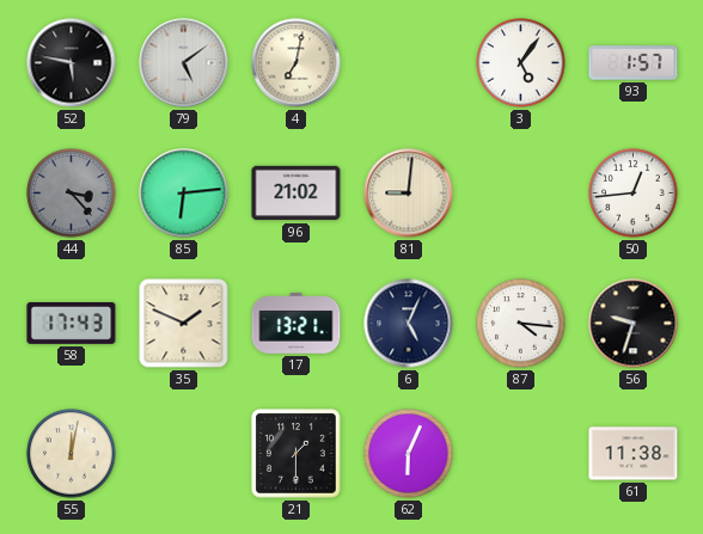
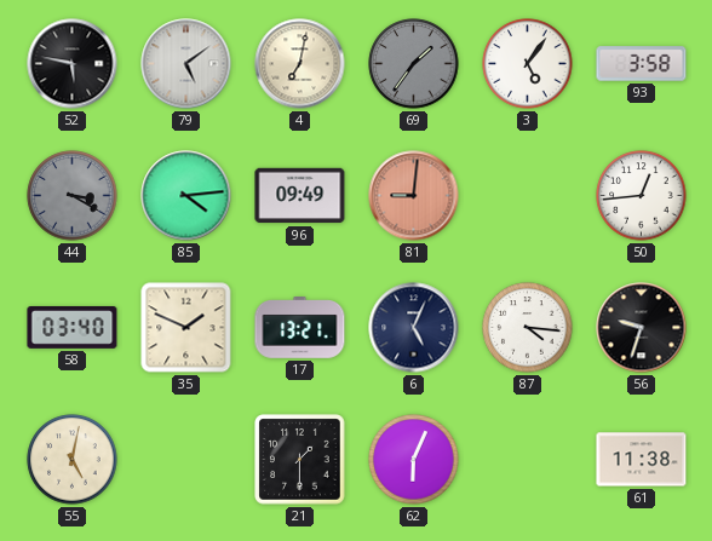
69: none -> 1:36 (414, 64)
93: 1:57 -> 3:58 (642, 64)
44: 3:23 -> 3:20 (73, 196)
85: 6:14 -> 4:14 (186, 196)
96: 21:02 -> 09:49 (300, 196)
81 dial: cream -> salmon (414, 196)
58: 17:43 -> 03:40 (73, 327)
55: 12:02 -> 5:02 (73, 460)
